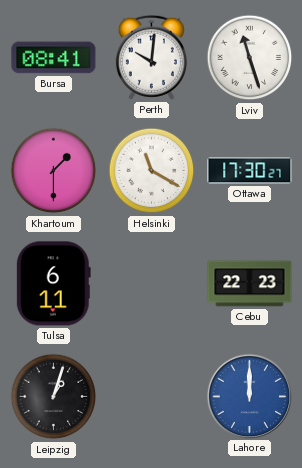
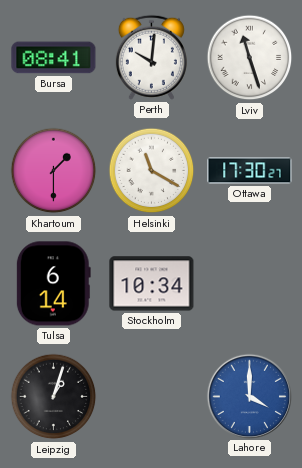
Tulsa: 6:11 -> 6:14 (53, 284)
Stockholm: none -> 10:34 (152, 284)
Cebu: 22:23 -> none (250, 284)
Lahore: 12:00 -> 4:00 (249, 396)
